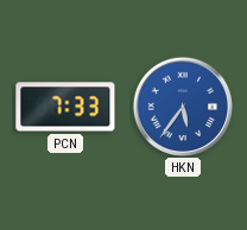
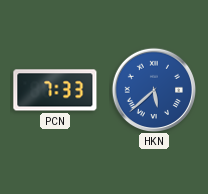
HKN: 5:36 -> 5:38 (153, 89)
